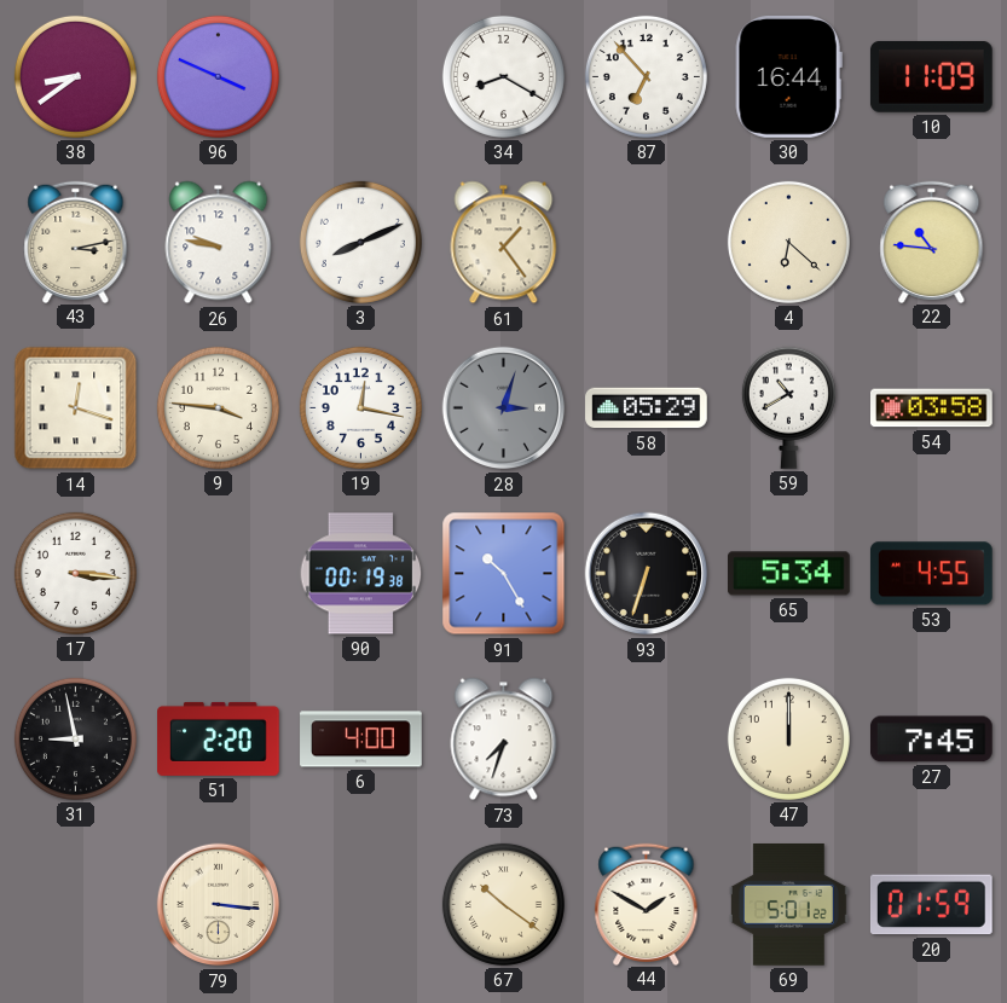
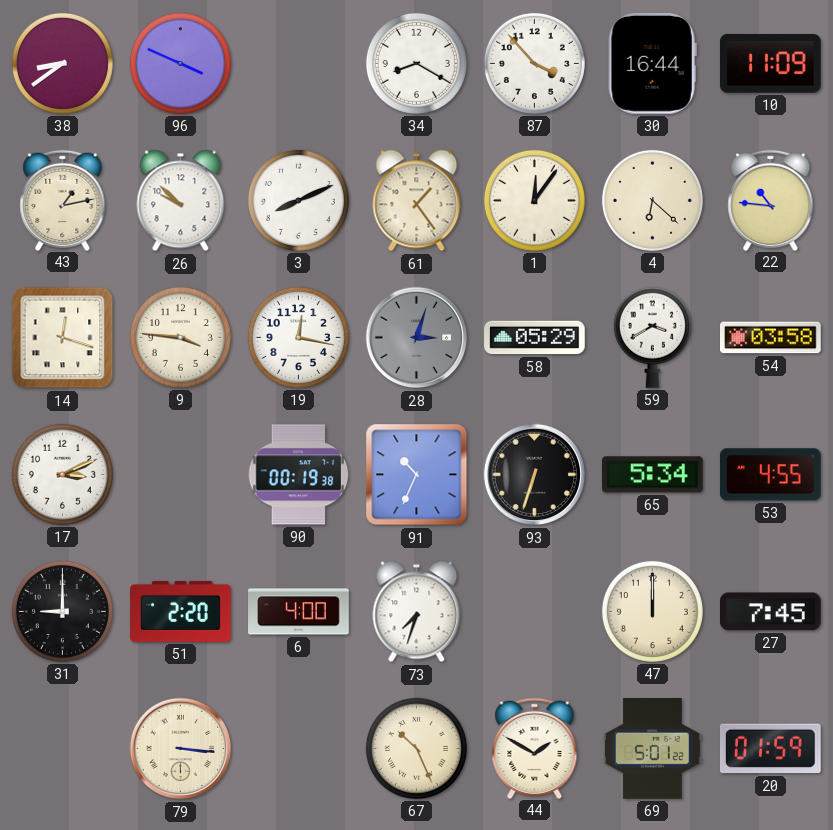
87: 6:53 -> 3:53 (534, 63)
43: 3:13 -> 1:13 (63, 200)
26: 9:47 -> 9:52 (181, 201)
1: none -> 12:06 (534, 200)
59: 10:40 -> 3:40 (652, 337)
17: 3:16 -> 3:11 (62, 474)
91: 10:25 -> 10:34 (417, 475)
31: 8:58 -> 9:00 (62, 611)
67: 10:21 -> 10:26 (416, 748)
